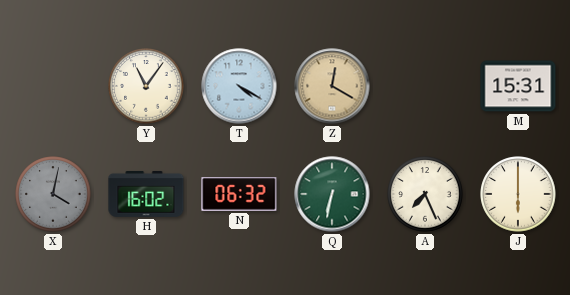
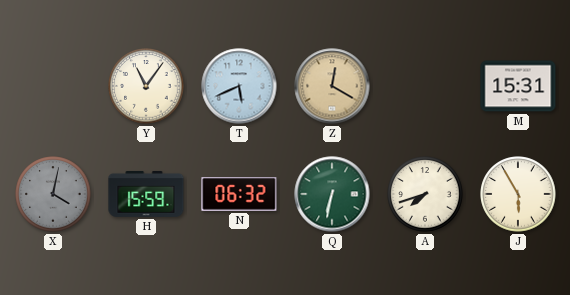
T: 4:20 -> 5:41 (239, 86)
H: 16:02 -> 15:59 (146, 194)
A: 7:26 -> 7:42 (425, 194)
J: 6:00 -> 5:55 (518, 194)
